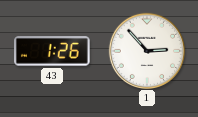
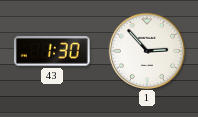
43: 1:26 -> 1:30 (53, 51)
